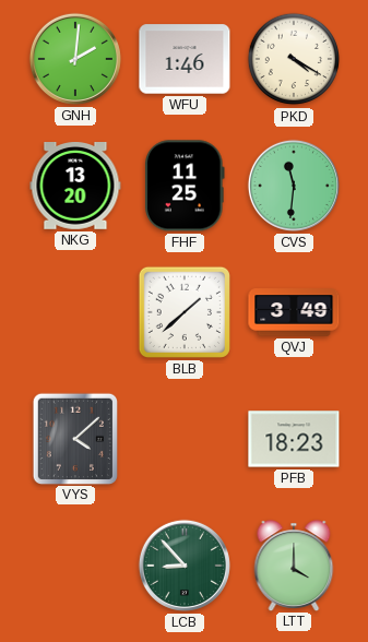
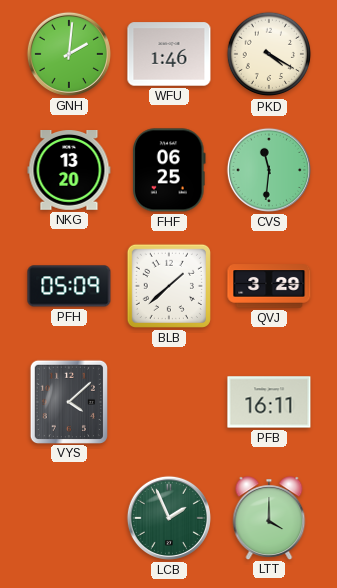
FHF: 11:25 -> 06:25 (169, 170)
PFH: none -> 05:09 (69, 286)
QVJ: 3:49 -> 3:29 (269, 286)
PFB: 18:23 -> 16:11 (269, 402)
LCB: 8:53 -> 1:56 (169, 518)
